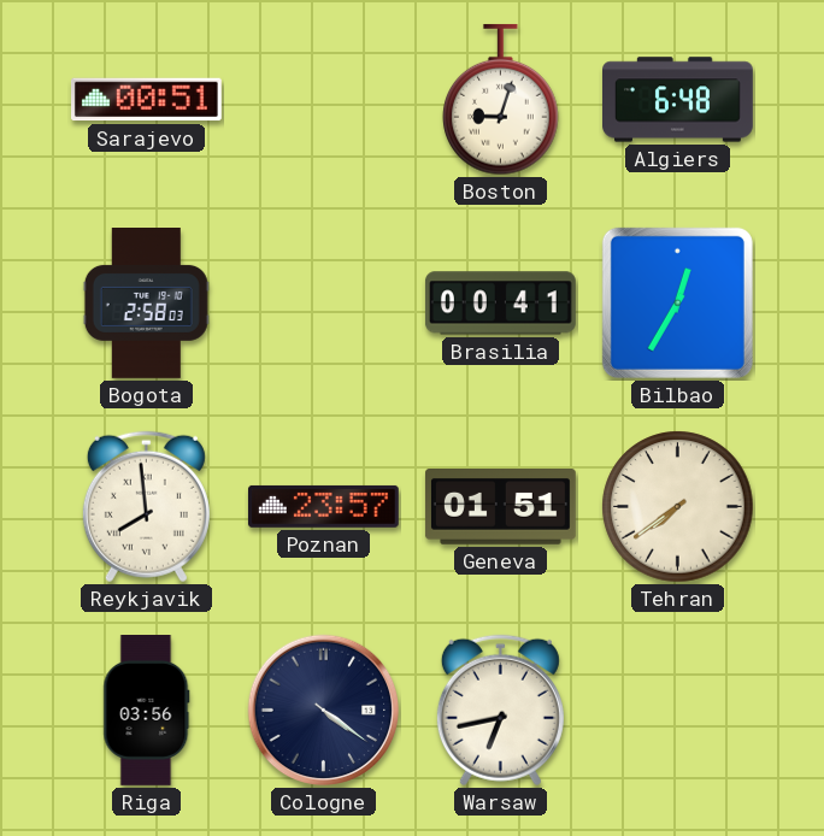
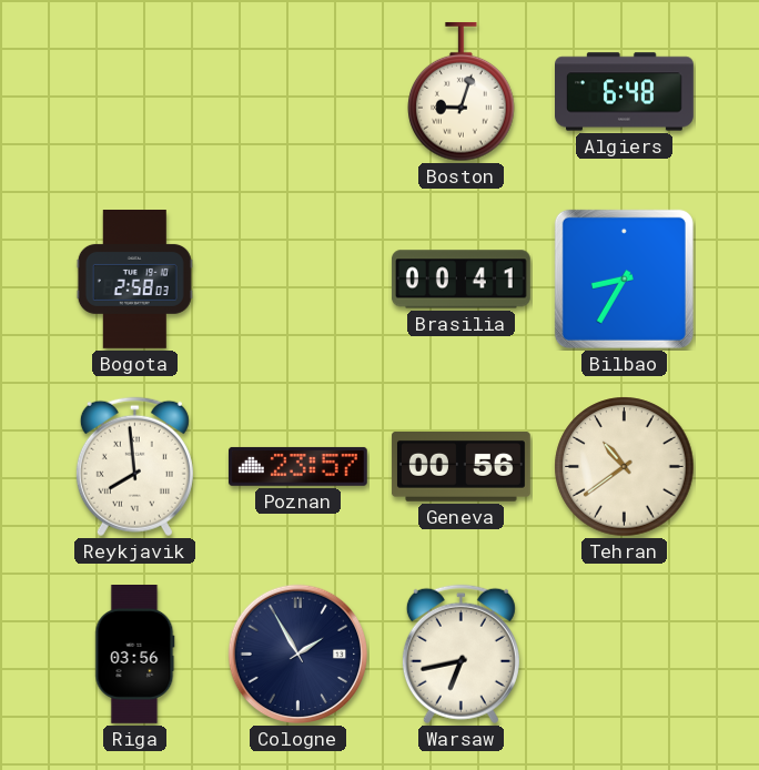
Sarajevo: 00:51 -> none (146, 100)
Bilbao: 12:35 -> 8:35 (624, 278)
Geneva: 01:51 -> 00:56 (461, 467)
Tehran: 7:39 -> 10:39 (625, 467)
Cologne: 4:21 -> 1:55 (298, 655)
